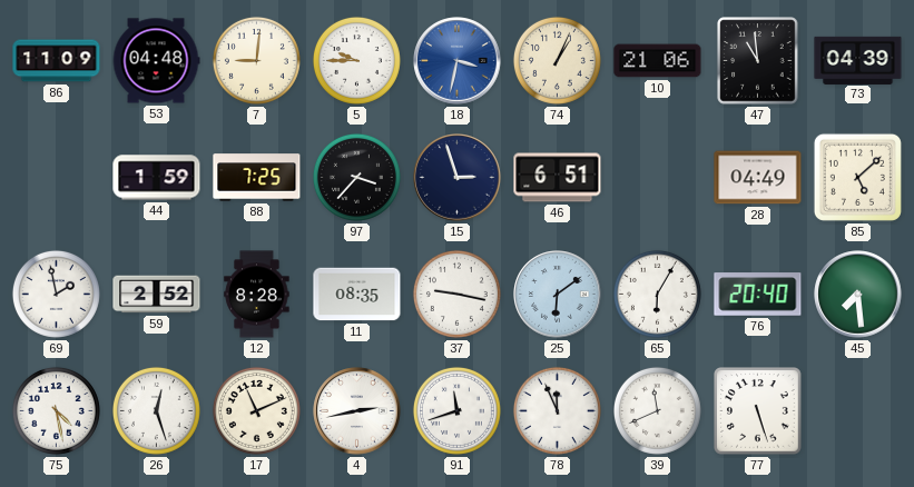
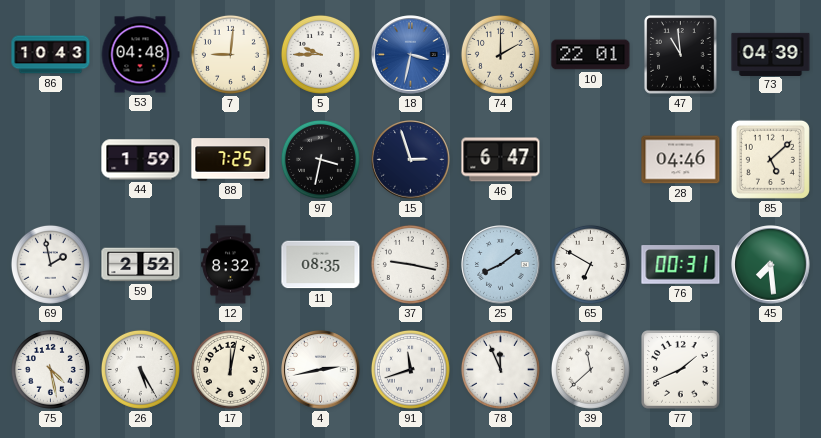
86: 11:09 -> 10:43 (51, 55)
74: 1:04 -> 2:00 (500, 54)
10: 21:06 -> 22:01 (591, 55)
97: 3:37 -> 3:32 (320, 159)
46: 6:51 -> 6:47 (501, 160)
28: 04:49 -> 04:46 (681, 160)
12: 8:28 -> 8:32 (231, 265)
25: 6:09 -> 8:09 (501, 265)
65: 6:05 -> 6:50 (590, 264)
76: 20:40 -> 00:31 (681, 265)
26: 12:27 -> 5:25 (140, 369)
17: 11:11 -> 12:02 (230, 369)
39: 11:41 -> 11:38 (590, 369)
77: 5:27 -> 1:41 (681, 370)
